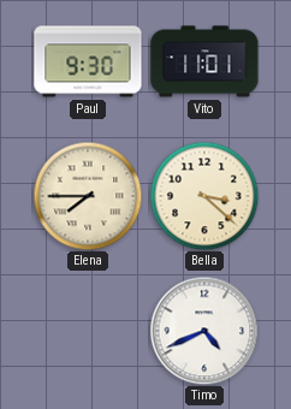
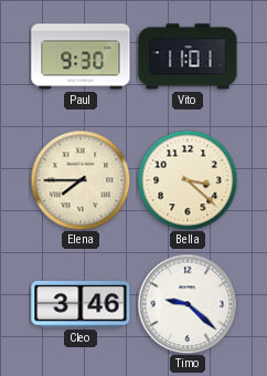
Cleo: none -> 3:46 (81, 305)
Timo: 4:41 -> 9:22 (188, 304)
